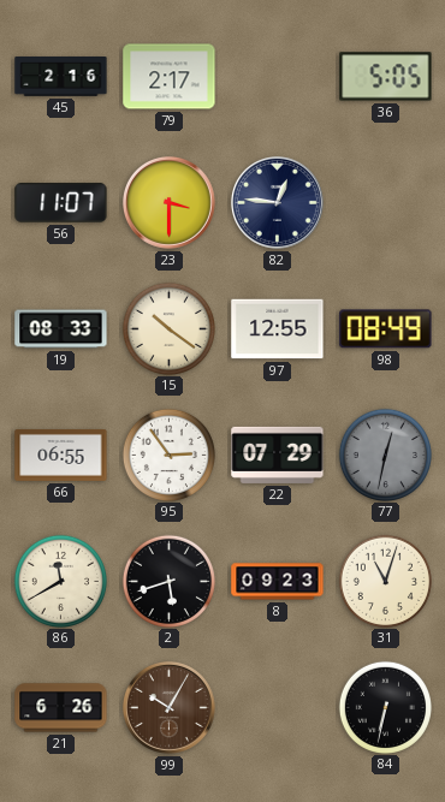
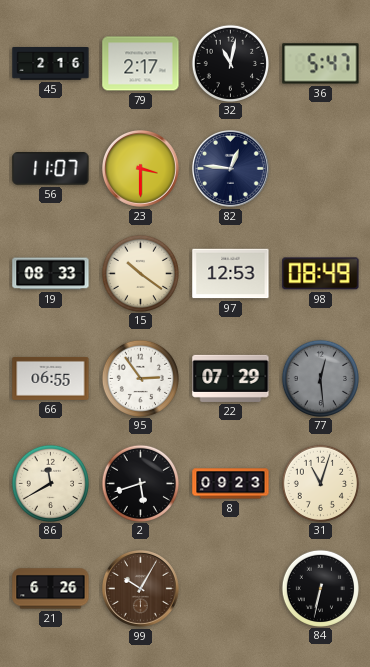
32: none -> 11:02 (230, 63)
36: 5:05 -> 5:47 (321, 64)
97: 12:55 -> 12:53 (231, 274)
77: 12:32 -> 12:29 (320, 378)
